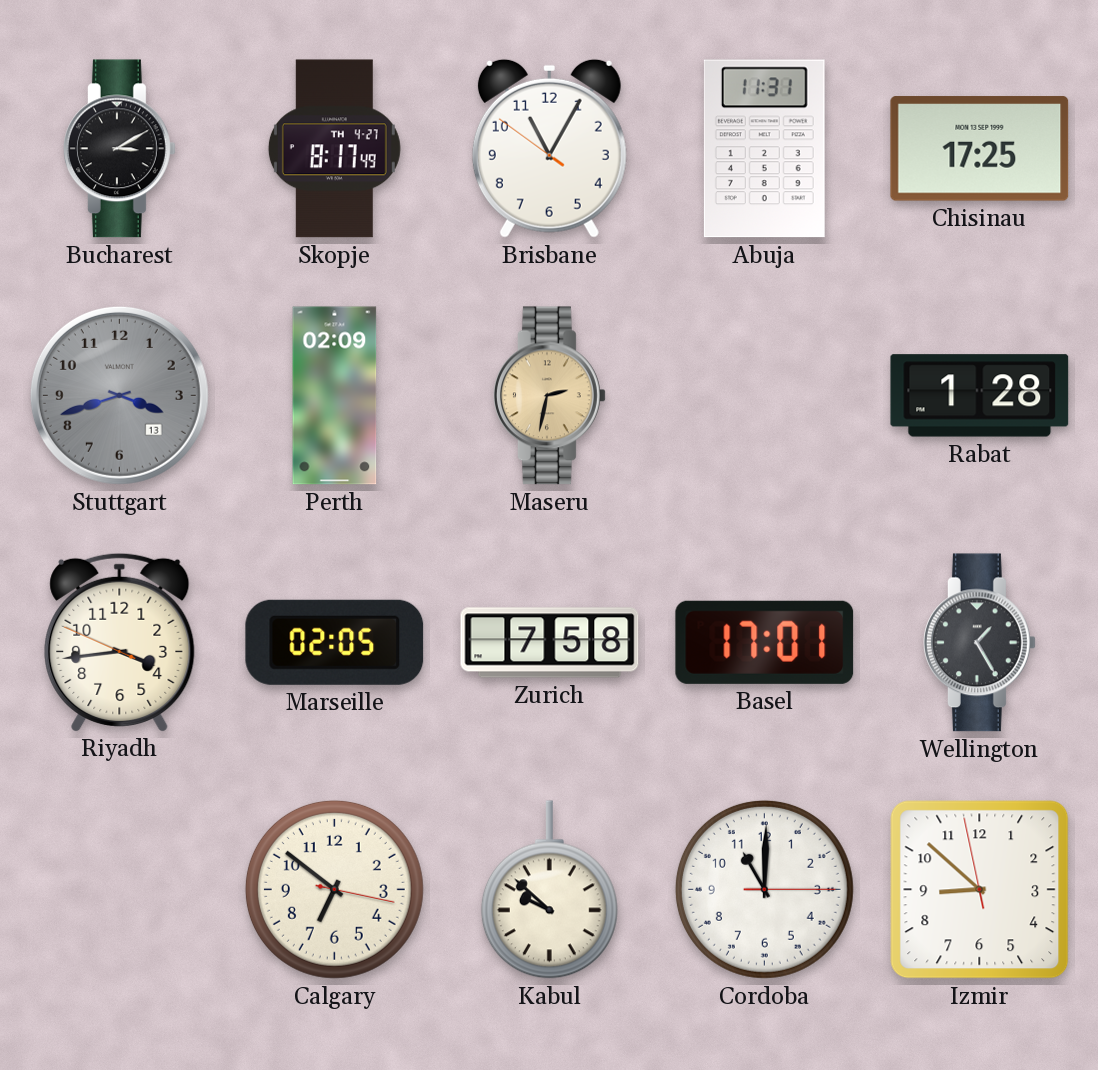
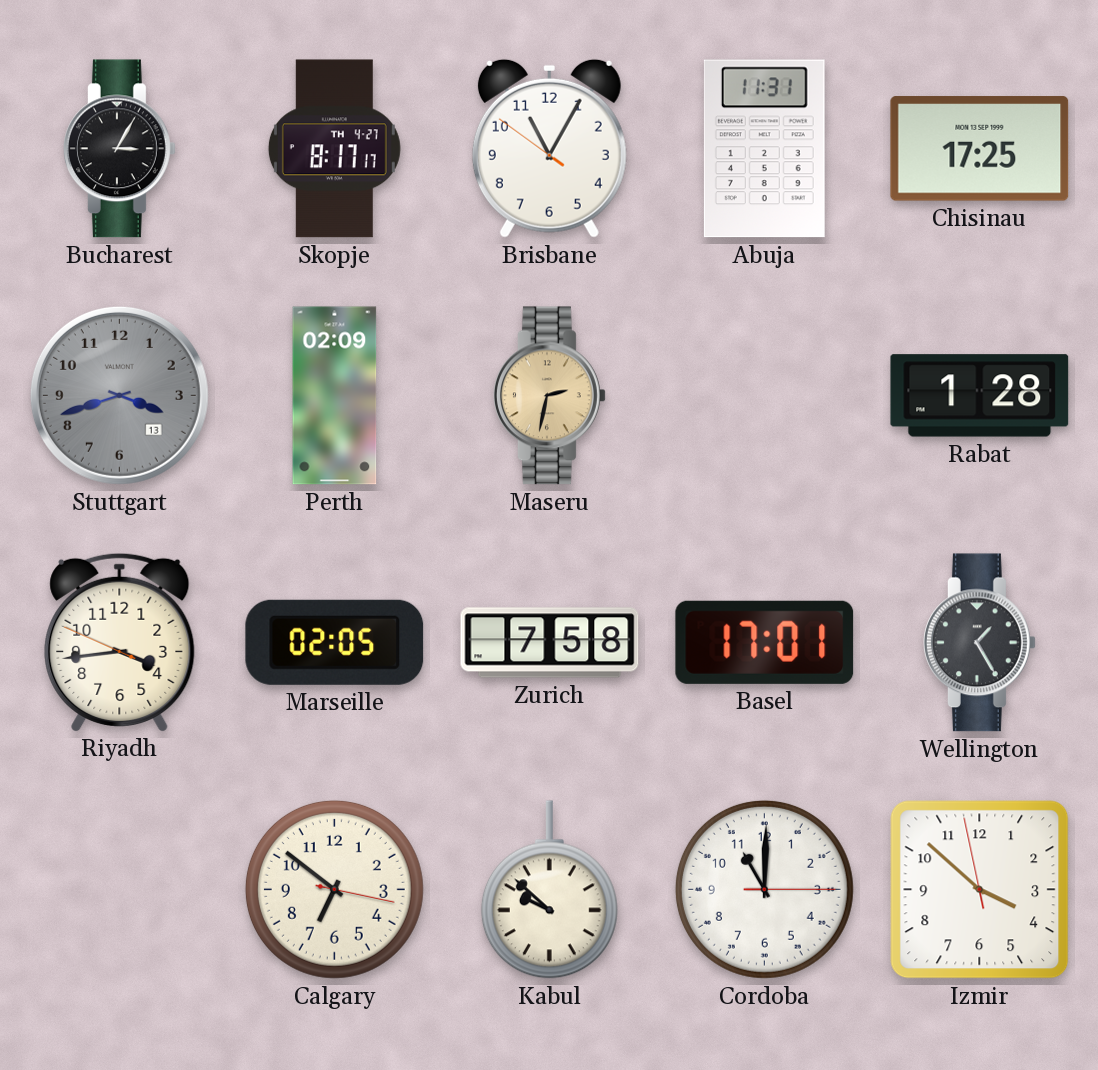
Bucharest: 3:10 -> 3:05 (120, 149)
Skopje: 8:17:49 -> 8:17:17 (334, 149)
Izmir: 8:51 -> 3:51 (980, 890)
